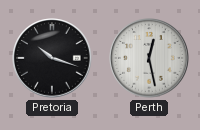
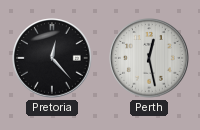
Pretoria: 10:18 -> 12:23 (52, 58)
